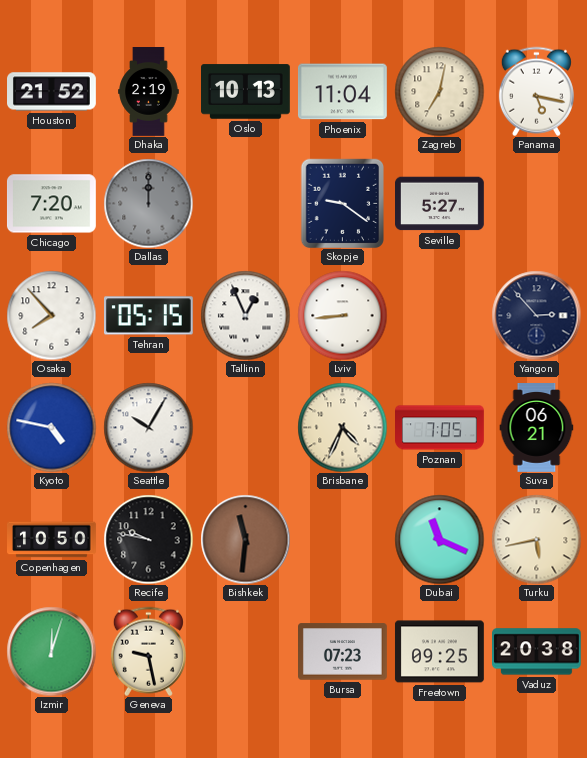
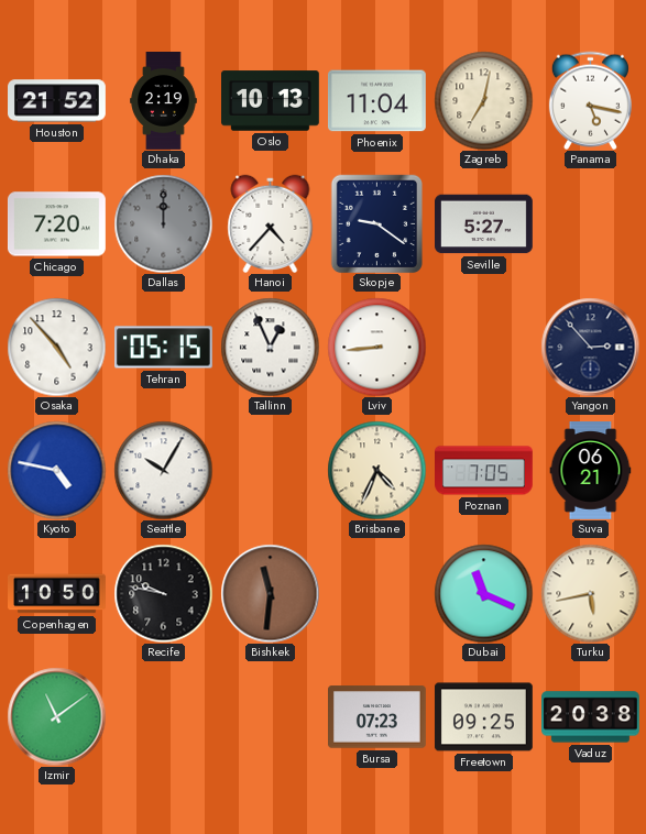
Hanoi: none -> 4:37 (271, 223)
Osaka: 7:53 -> 4:53 (56, 347)
Izmir: 12:03 -> 11:09 (56, 716)
Geneva: 9:28 -> none (148, 651)
